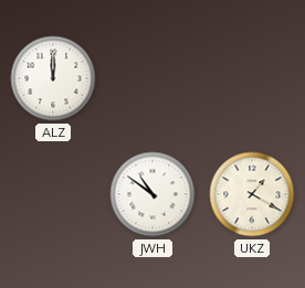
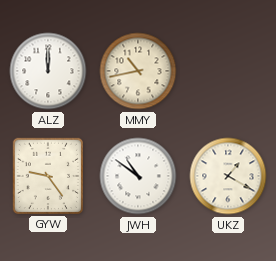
MMY: none -> 10:43 (138, 71)
GYW: none -> 9:24 (47, 175)
